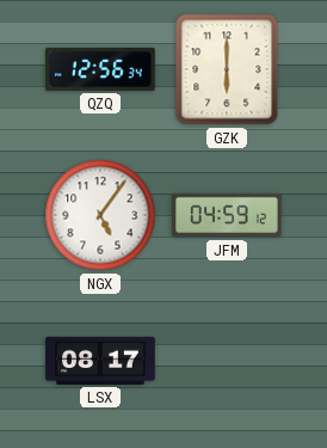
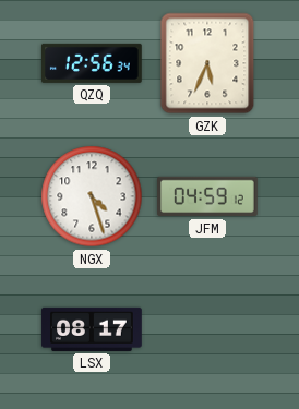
GZK: 6:00 -> 5:34 (207, 63)
NGX: 5:06 -> 4:27 (92, 196)
